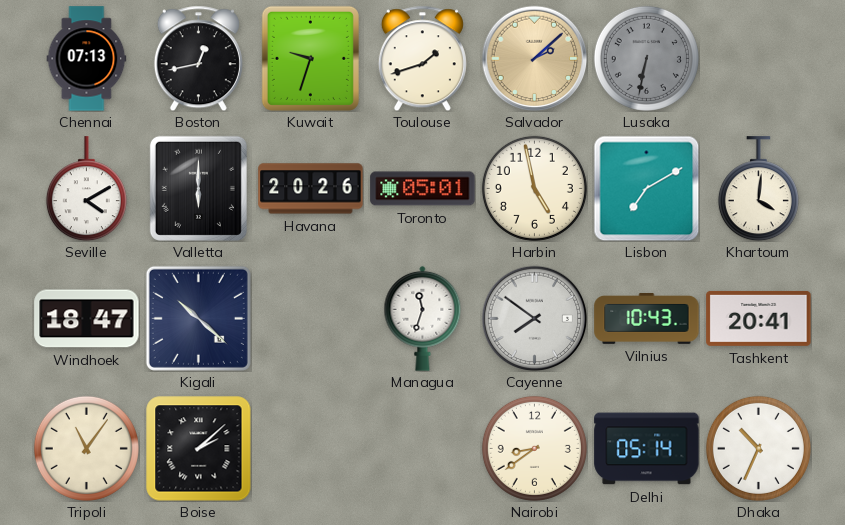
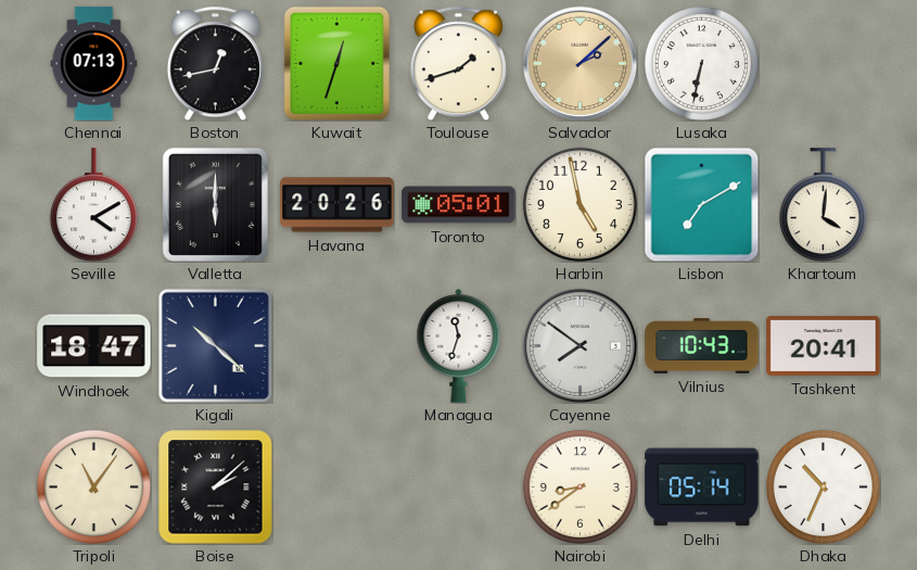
Kuwait: 9:33 -> 12:33 (336, 63)
Lusaka dial: grey -> white (701, 63)
